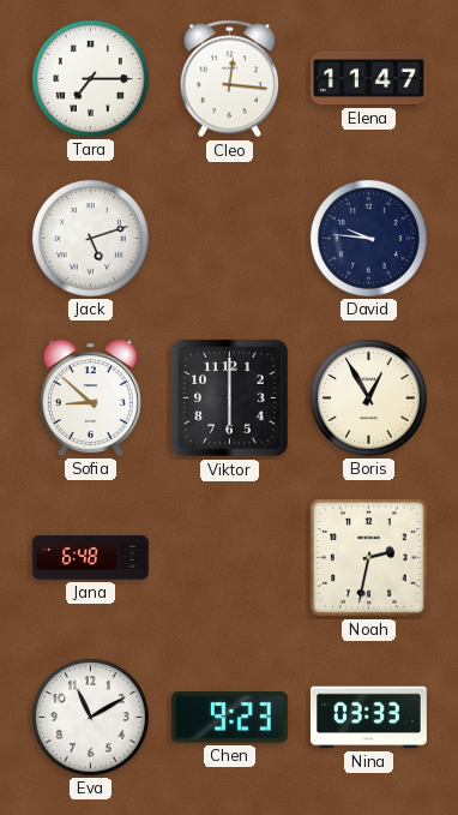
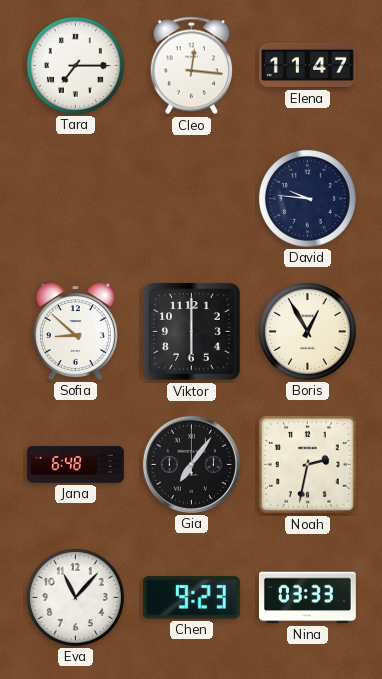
Jack: 5:12 -> none (90, 238)
Gia: none -> 7:06 (191, 464)
Eva: 11:10 -> 11:07 (75, 597)
